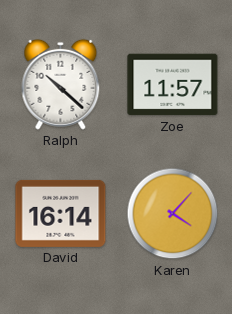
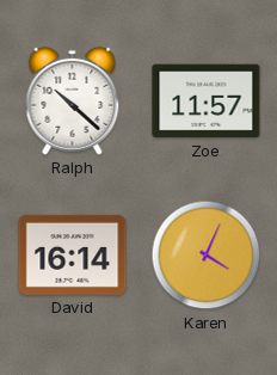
Karen: 4:07 -> 4:04 (207, 256)
